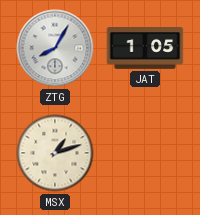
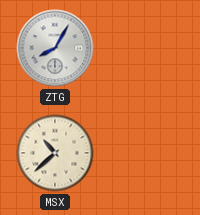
JAT: 1:05 -> none (145, 49)
MSX: 1:12 -> 10:38 (55, 153)
